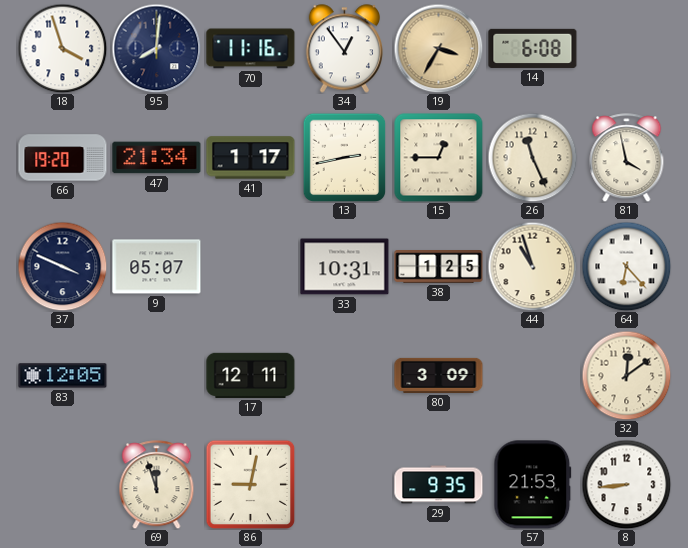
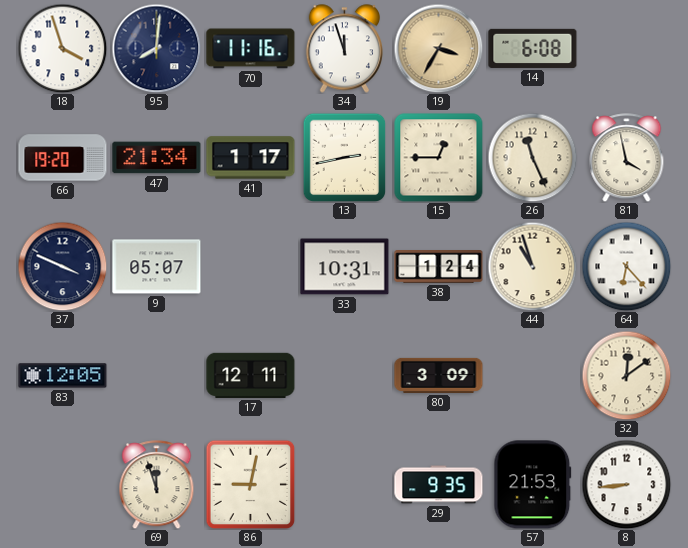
34: 12:54 -> 11:57 (344, 49)
38: 1:25 -> 1:24 (439, 267)
